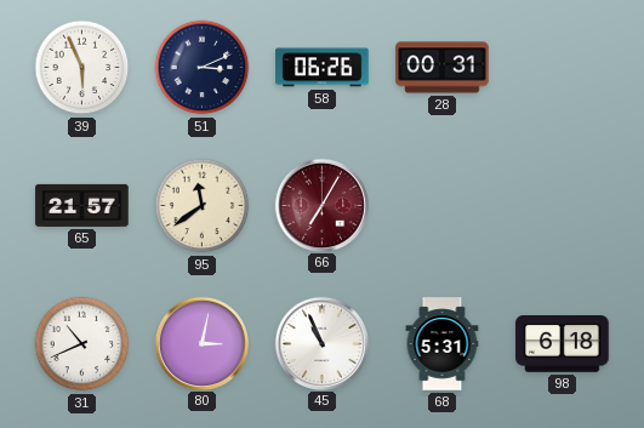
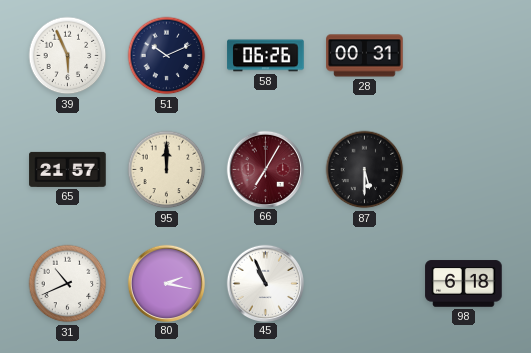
51: 3:11 -> 10:11 (167, 56)
95: 11:39 -> 12:00 (167, 170)
87: none -> 5:30 (365, 170)
80: 3:02 -> 2:17 (166, 283)
68: 5:31 -> none (443, 344)
